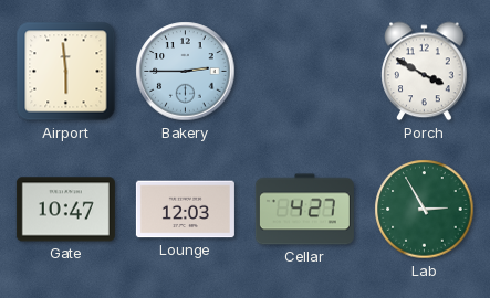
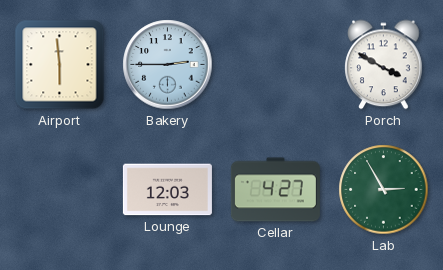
Gate: 10:47 -> none (65, 210)
